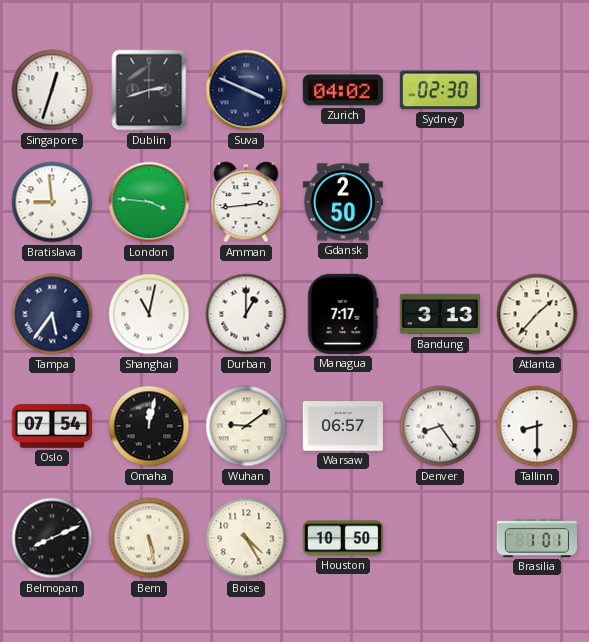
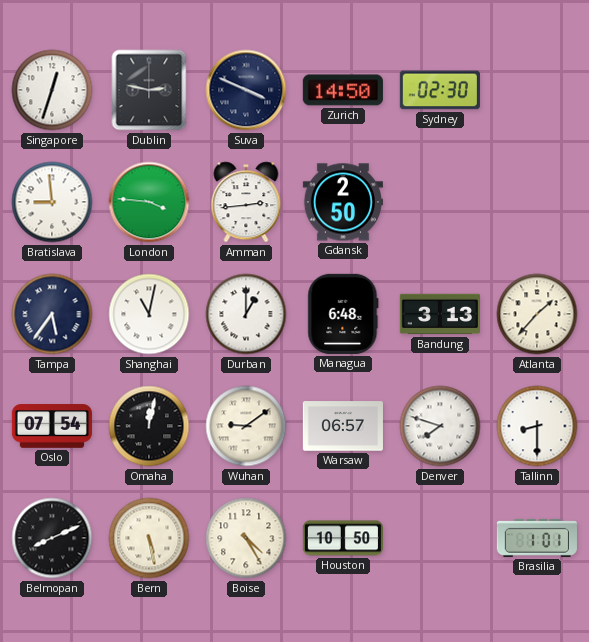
Dublin: 2:42 -> 2:47 (149, 90)
Zurich: 04:02 -> 14:50 (343, 90)
Managua: 7:17 -> 6:48 (343, 314)
Denver: 8:24 -> 7:48 (440, 426)
